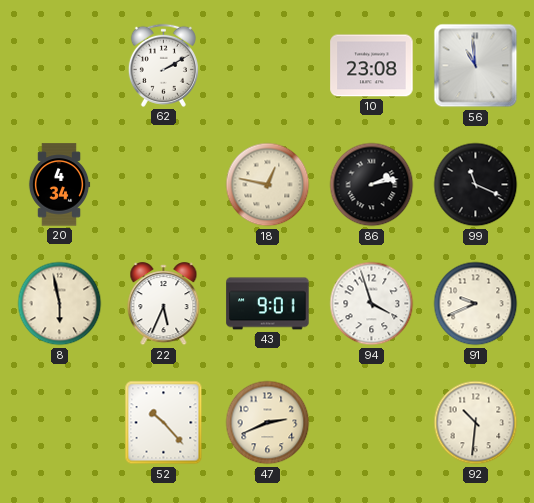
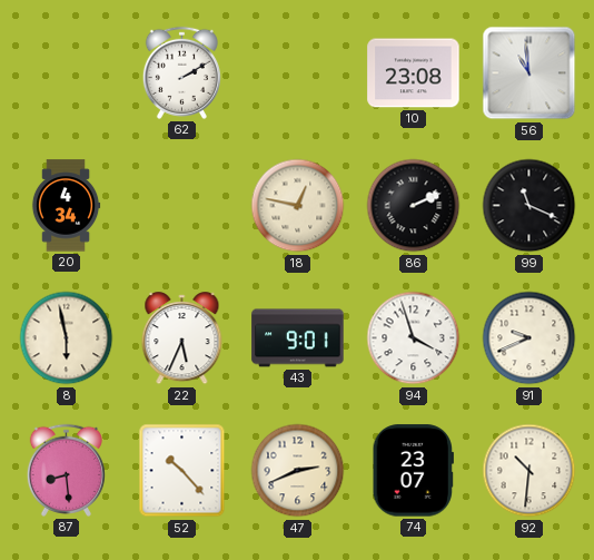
86: 2:13 -> 2:11 (414, 206)
87: none -> 8:29 (66, 470)
74: none -> 23:07 (413, 471)
